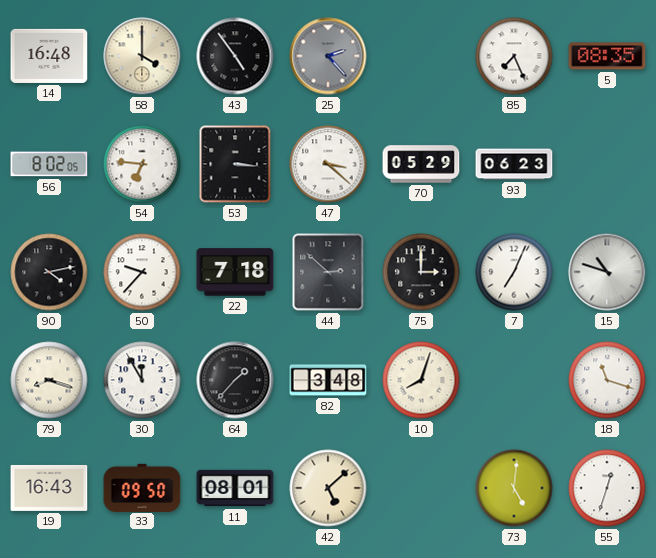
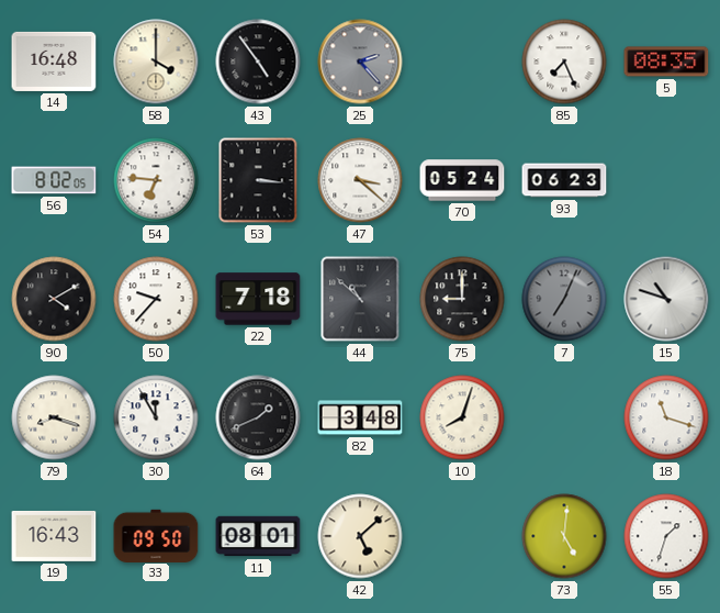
70: 05:29 -> 05:24 (462, 180)
90: 4:13 -> 4:10 (54, 299)
44: 2:52 -> 10:52 (360, 299)
75: 3:00 -> 9:00 (462, 299)
7 dial: white -> grey (564, 299)
64: 1:37 -> 1:41 (258, 417)
55: 12:33 -> 1:33 (666, 536)
